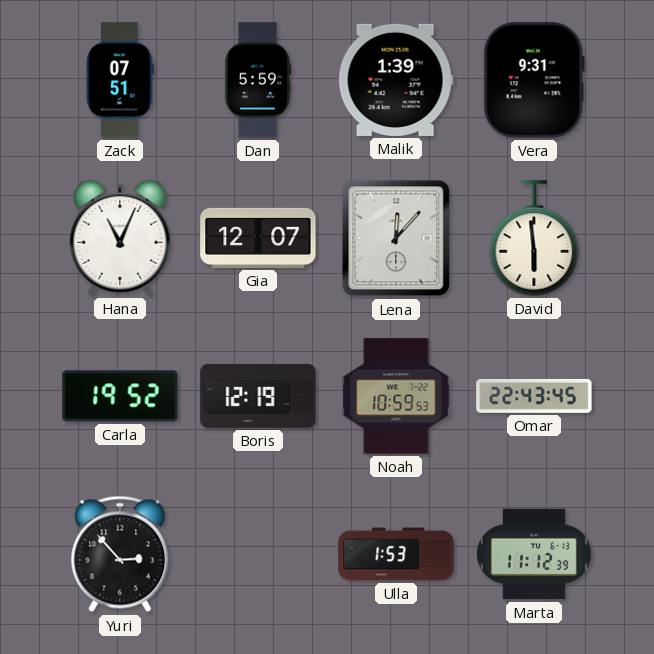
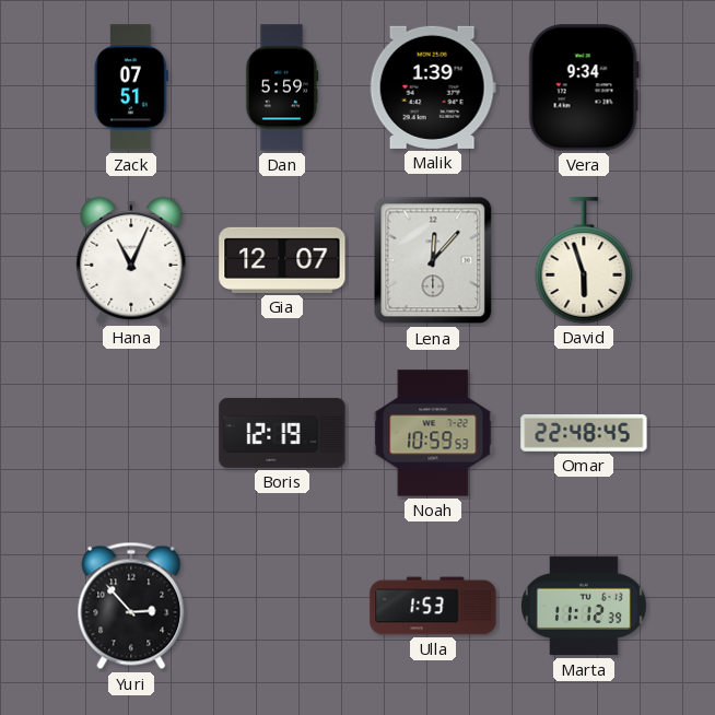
Vera: 9:31 -> 9:34 (584, 87)
David: 5:59 -> 5:57 (584, 260)
Carla: 19:52 -> none (120, 396)
Omar: 22:43 -> 22:48 (584, 433)
